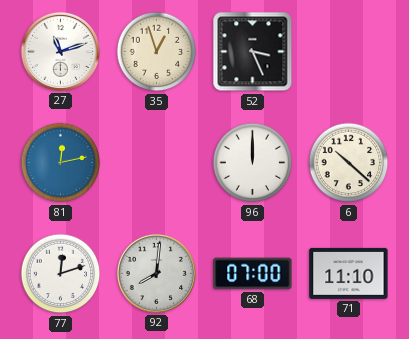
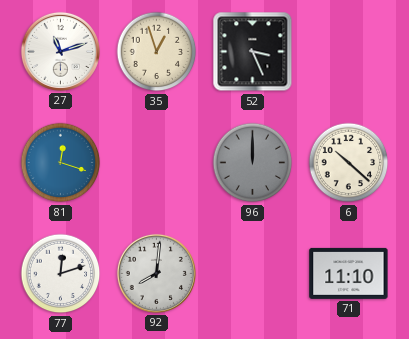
81: 12:13 -> 12:18 (61, 163)
96 dial: white -> grey (253, 163)
68: 07:00 -> none (253, 274)
